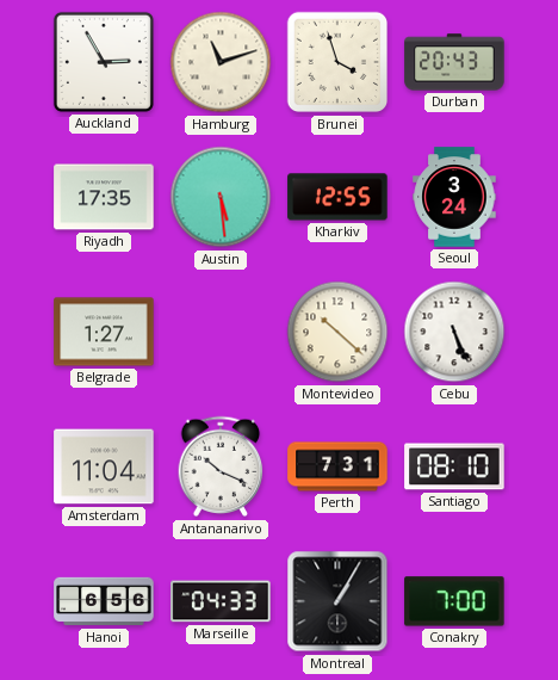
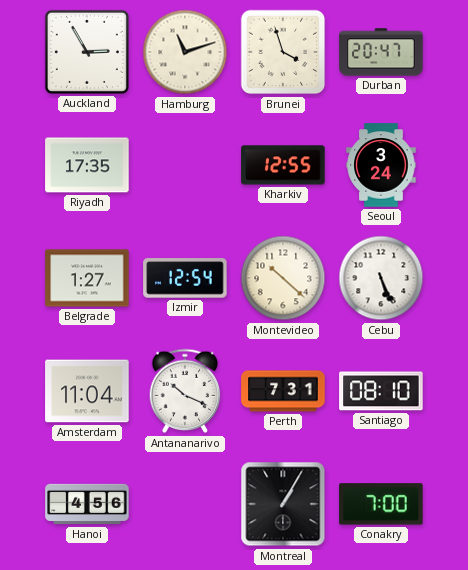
Durban: 20:43 -> 20:47 (381, 52)
Austin: 5:29 -> none (221, 197)
Izmir: none -> 12:54 (185, 278)
Hanoi: 6:56 -> 4:56 (87, 504)
Marseille: 04:33 -> none (221, 601)
